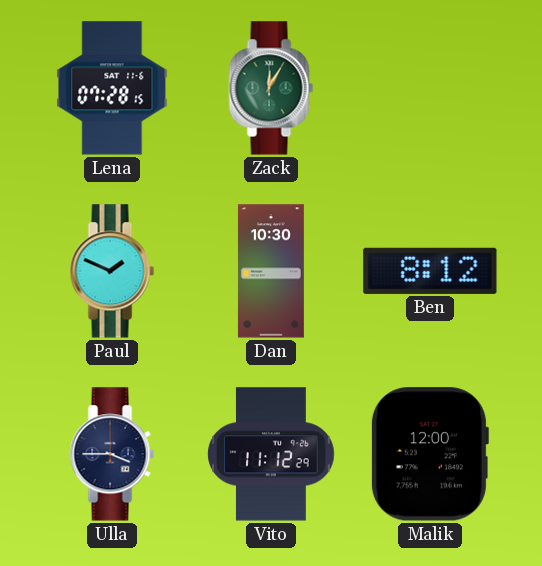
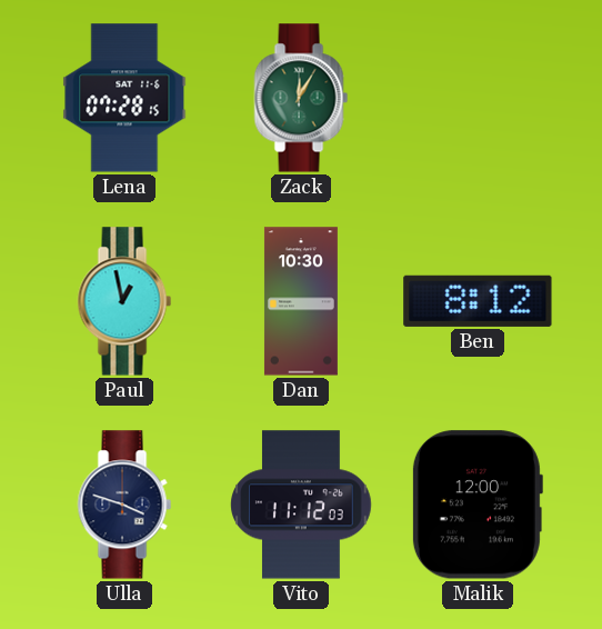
Paul: 1:49 -> 12:58 (124, 301)
Ulla: 3:45 -> 3:48 (124, 505)
Vito: 11:12:29 -> 11:12:03 (301, 505)
